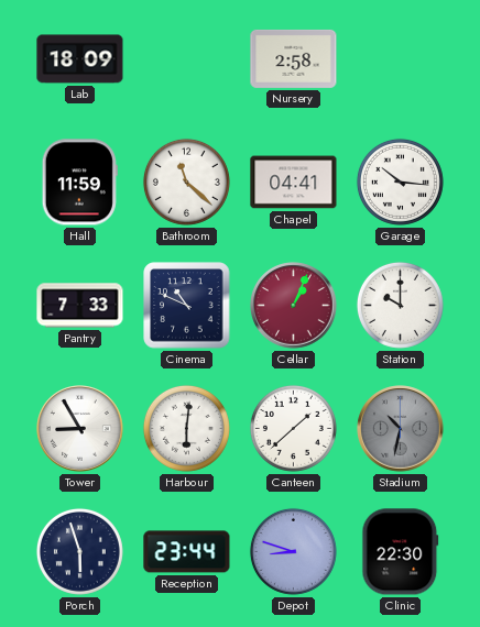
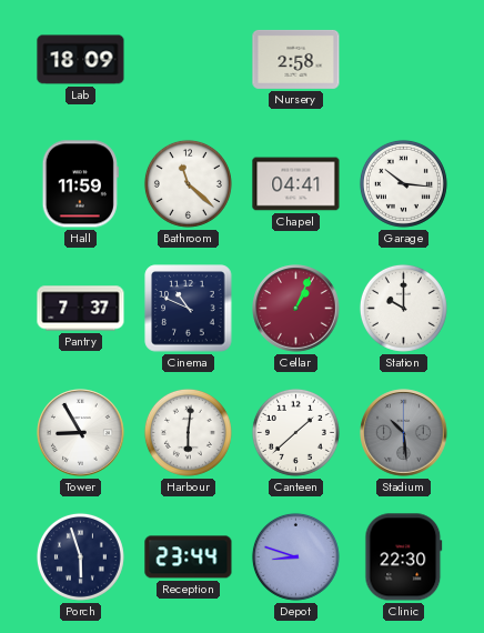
Pantry: 7:33 -> 7:37 (81, 309)
Stadium: 10:32 -> 10:29 (404, 433)
